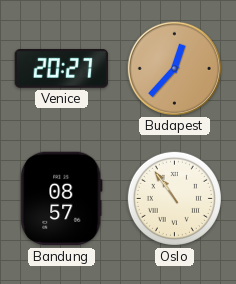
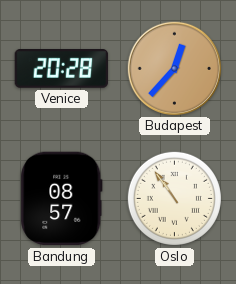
Venice: 20:27 -> 20:28 (62, 69)
